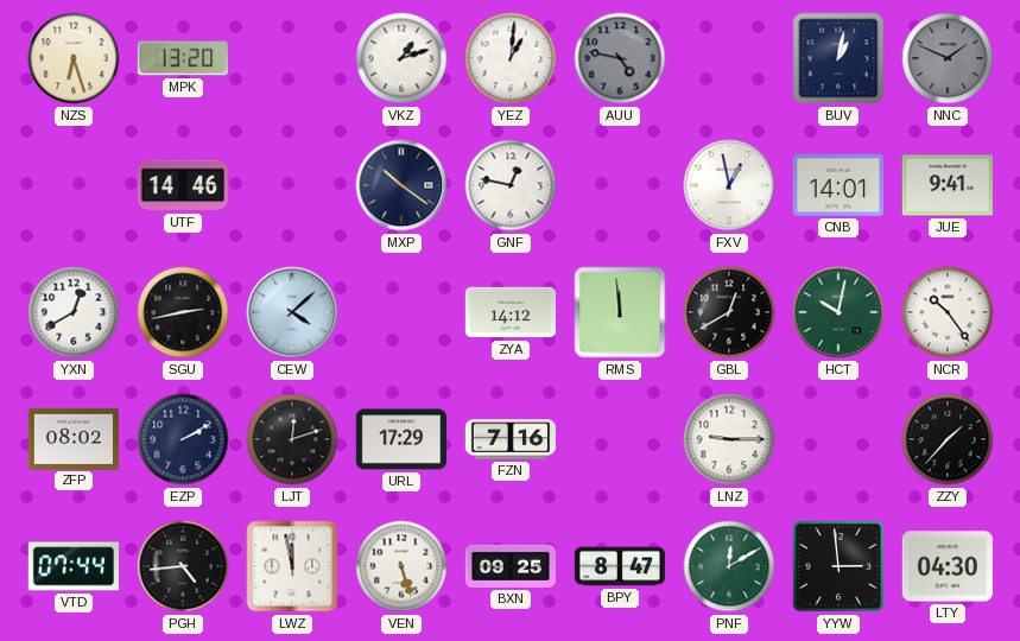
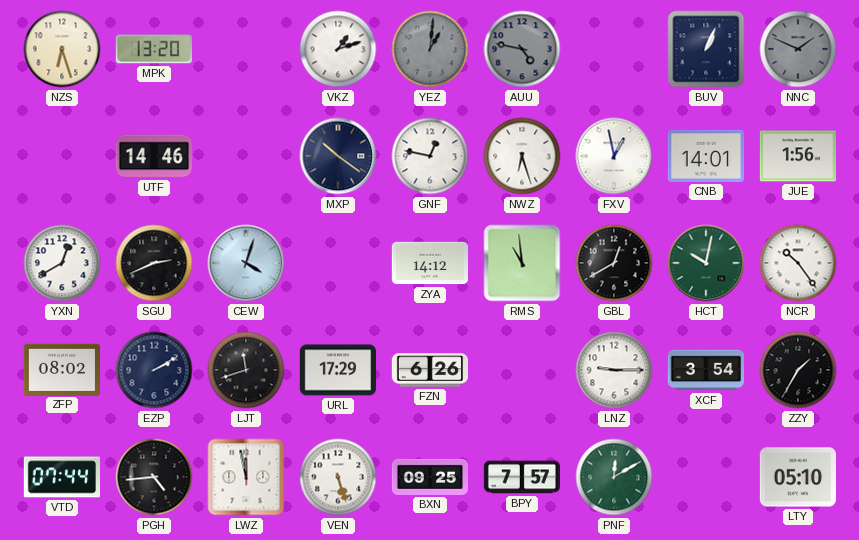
YEZ dial: white -> grey (430, 49)
BUV: 1:02 -> 1:04 (706, 49)
NWZ: none -> 6:27 (522, 156)
JUE: 9:41 -> 1:56 (797, 156)
SGU: 2:43 -> 2:41 (154, 263)
CEW: 4:08 -> 4:03 (246, 263)
RMS: 11:59 -> 10:59 (522, 263)
LJT: 12:12 -> 11:42 (246, 370)
FZN: 7:16 -> 6:26 (429, 370)
XCF: none -> 3:54 (705, 370)
ZZY: 1:37 -> 1:35 (798, 370)
BPY: 8:47 -> 7:57 (522, 477)
YYW: 2:59 -> none (838, 566)
LTY: 04:30 -> 05:10 (797, 477)
